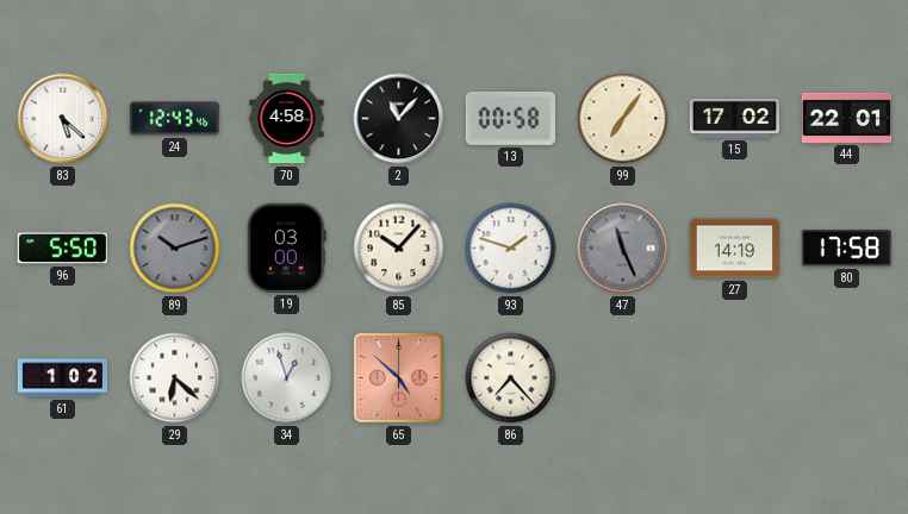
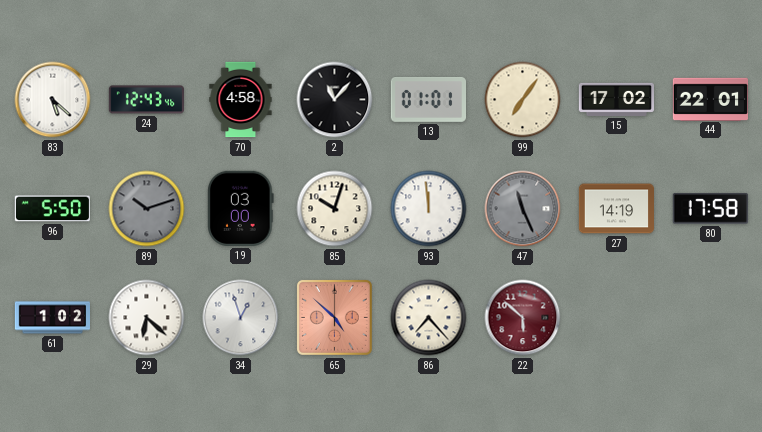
13: 00:58 -> 01:01 (428, 99)
85: 10:07 -> 10:03 (335, 209)
93: 1:48 -> 11:59 (429, 209)
22: none -> 5:52 (523, 318)
